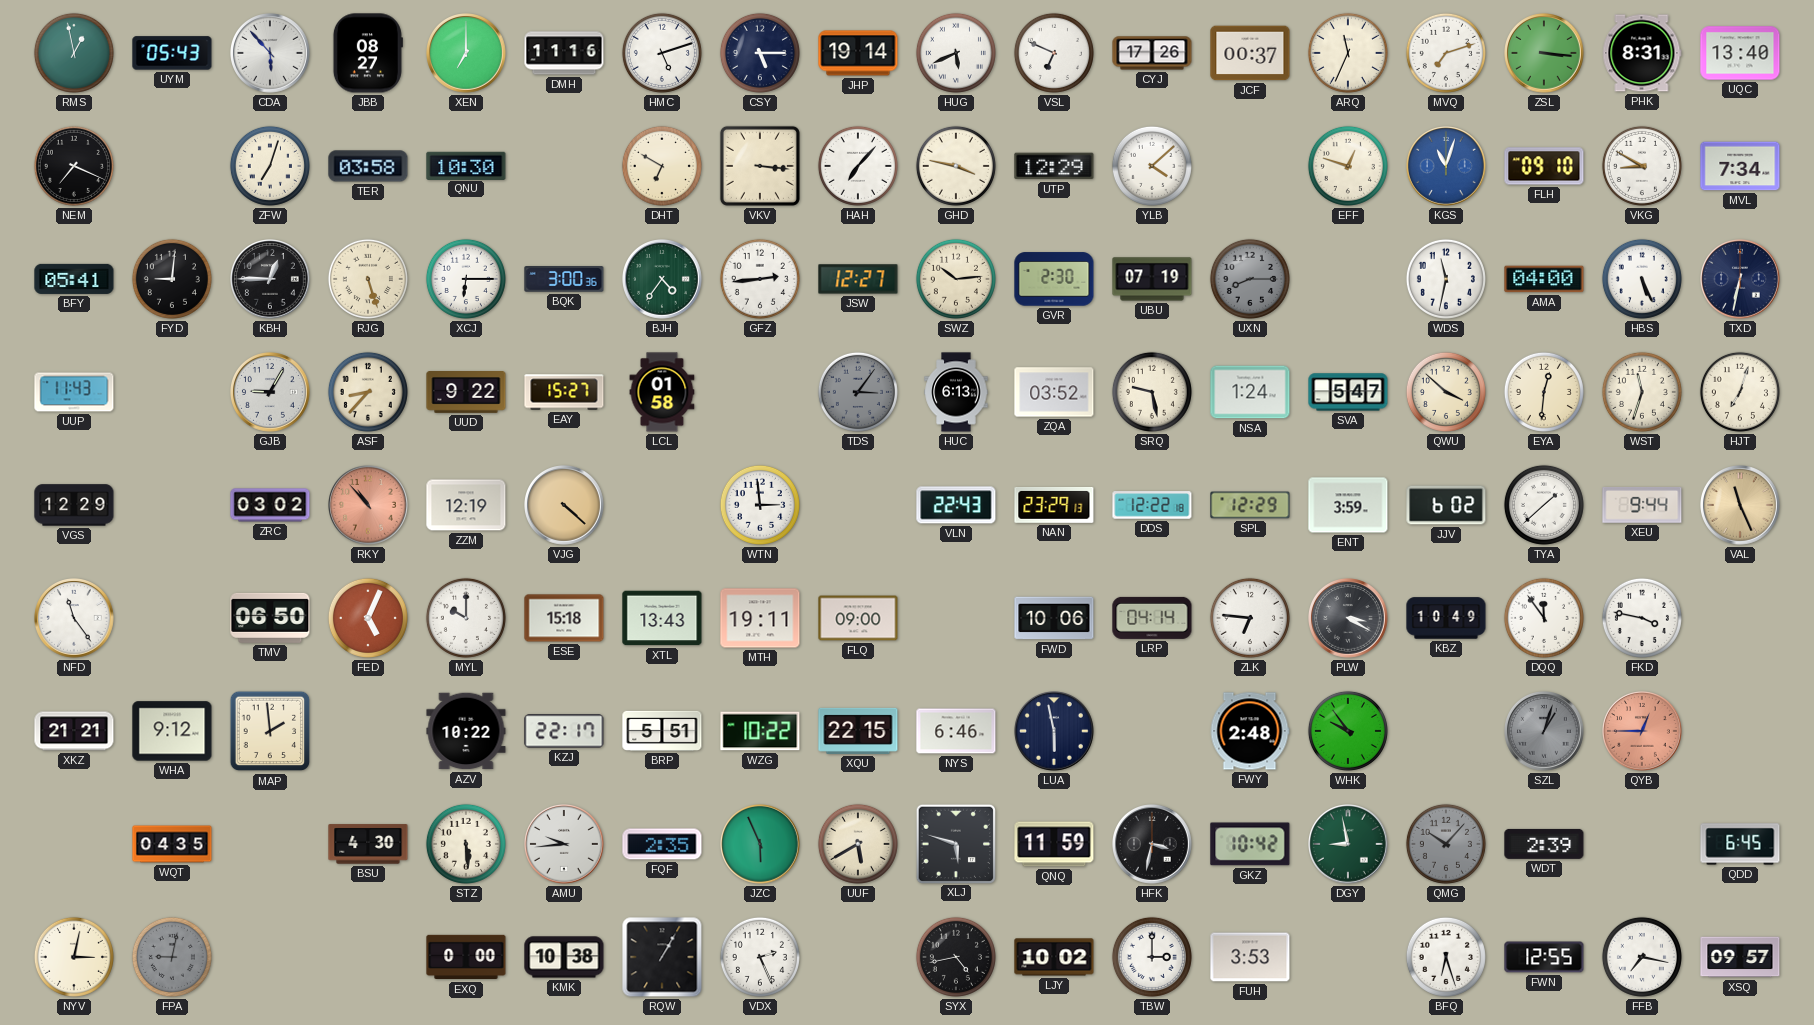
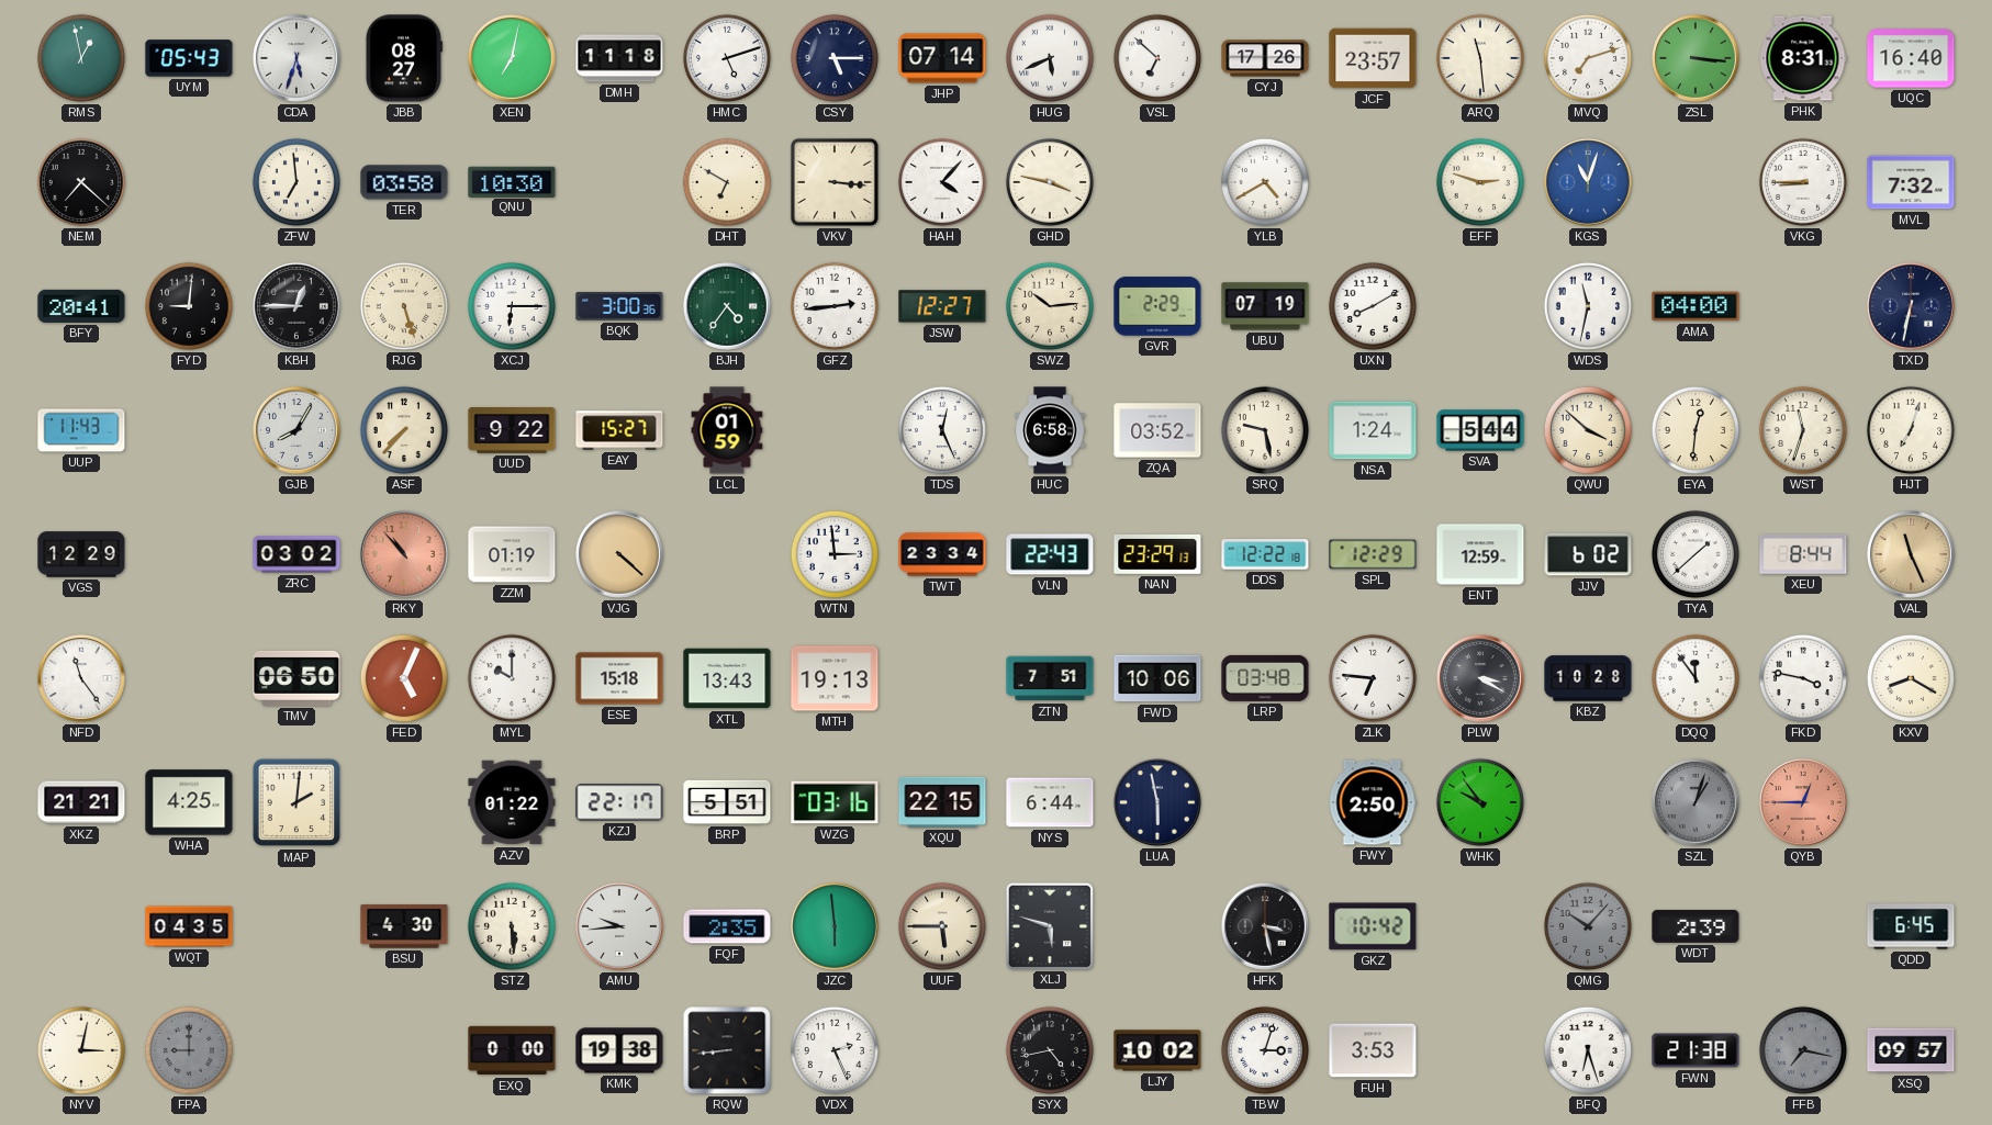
CDA: 5:53 -> 5:33 (298, 59)
XEN: 7:00 -> 7:02 (513, 59)
DMH: 11:16 -> 11:18 (619, 58)
JHP: 19:14 -> 07:14 (942, 58)
VSL: 6:49 -> 6:52 (1157, 58)
JCF: 00:37 -> 23:57 (1373, 58)
ARQ: 11:34 -> 11:29 (1480, 58)
UQC: 13:40 -> 16:40 (1911, 58)
NEM: 7:19 -> 7:22 (81, 182)
ZFW: 7:03 -> 6:59 (296, 182)
HAH: 7:07 -> 4:07 (942, 182)
UTP: 12:29 -> none (1054, 166)
YLB: 4:08 -> 4:40 (1265, 182)
EFF: 12:48 -> 2:48 (1480, 182)
FLH: 09:10 -> none (1544, 166)
VKG: 8:50 -> 8:45 (1803, 182)
MVL: 7:34 -> 7:32 (1911, 182)
BFY: 05:41 -> 20:41 (81, 306)
GVR: 2:30 -> 2:29 (1157, 306)
UXN: 8:15 -> 8:10 (1373, 306)
UXN dial: grey -> white (1373, 306)
HBS: 5:26 -> none (1642, 279)
GJB: 9:05 -> 8:05 (298, 431)
ASF: 8:37 -> 7:37 (404, 430)
LCL: 01:58 -> 01:59 (727, 430)
TDS: 3:06 -> 12:26 (942, 430)
TDS dial: grey -> white (942, 430)
HUC: 6:13 -> 6:58 (1050, 430)
SVA: 5:47 -> 5:44 (1480, 430)
ZZM: 12:19 -> 01:19 (512, 554)
TWT: none -> 23:34 (942, 554)
ENT: 3:59 -> 12:59 (1480, 554)
XEU: 9:44 -> 8:44 (1803, 554)
MTH: 19:11 -> 19:13 (835, 678)
FLQ: 09:00 -> none (858, 618)
ZTN: none -> 7:51 (1050, 678)
LRP: 04:14 -> 03:48 (1265, 678)
KBZ: 10:49 -> 10:28 (1588, 678)
KXV: none -> 8:20 (1911, 678)
WHA: 9:12 -> 4:25 (189, 802)
MAP: 1:59 -> 2:01 (296, 802)
AZV: 10:22 -> 01:22 (512, 802)
WZG: 10:22 -> 03:16 (835, 802)
NYS: 6:46 -> 6:44 (1050, 802)
FWY: 2:48 -> 2:50 (1373, 802)
JZC: 5:56 -> 5:59 (836, 927)
UUF: 5:40 -> 5:45 (942, 926)
QNQ: 11:59 -> none (1054, 844)
HFK: 3:32 -> 3:28 (1266, 927)
DGY: 8:58 -> none (1349, 845)
FPA: 9:02 -> 9:00 (189, 1050)
KMK: 10:38 -> 19:38 (619, 1050)
RQW: 1:05 -> 8:44 (727, 1050)
TBW: 3:00 -> 3:03 (1265, 1050)
FWN: 12:55 -> 21:38 (1696, 1050)
FFB dial: white -> grey (1803, 1050)
